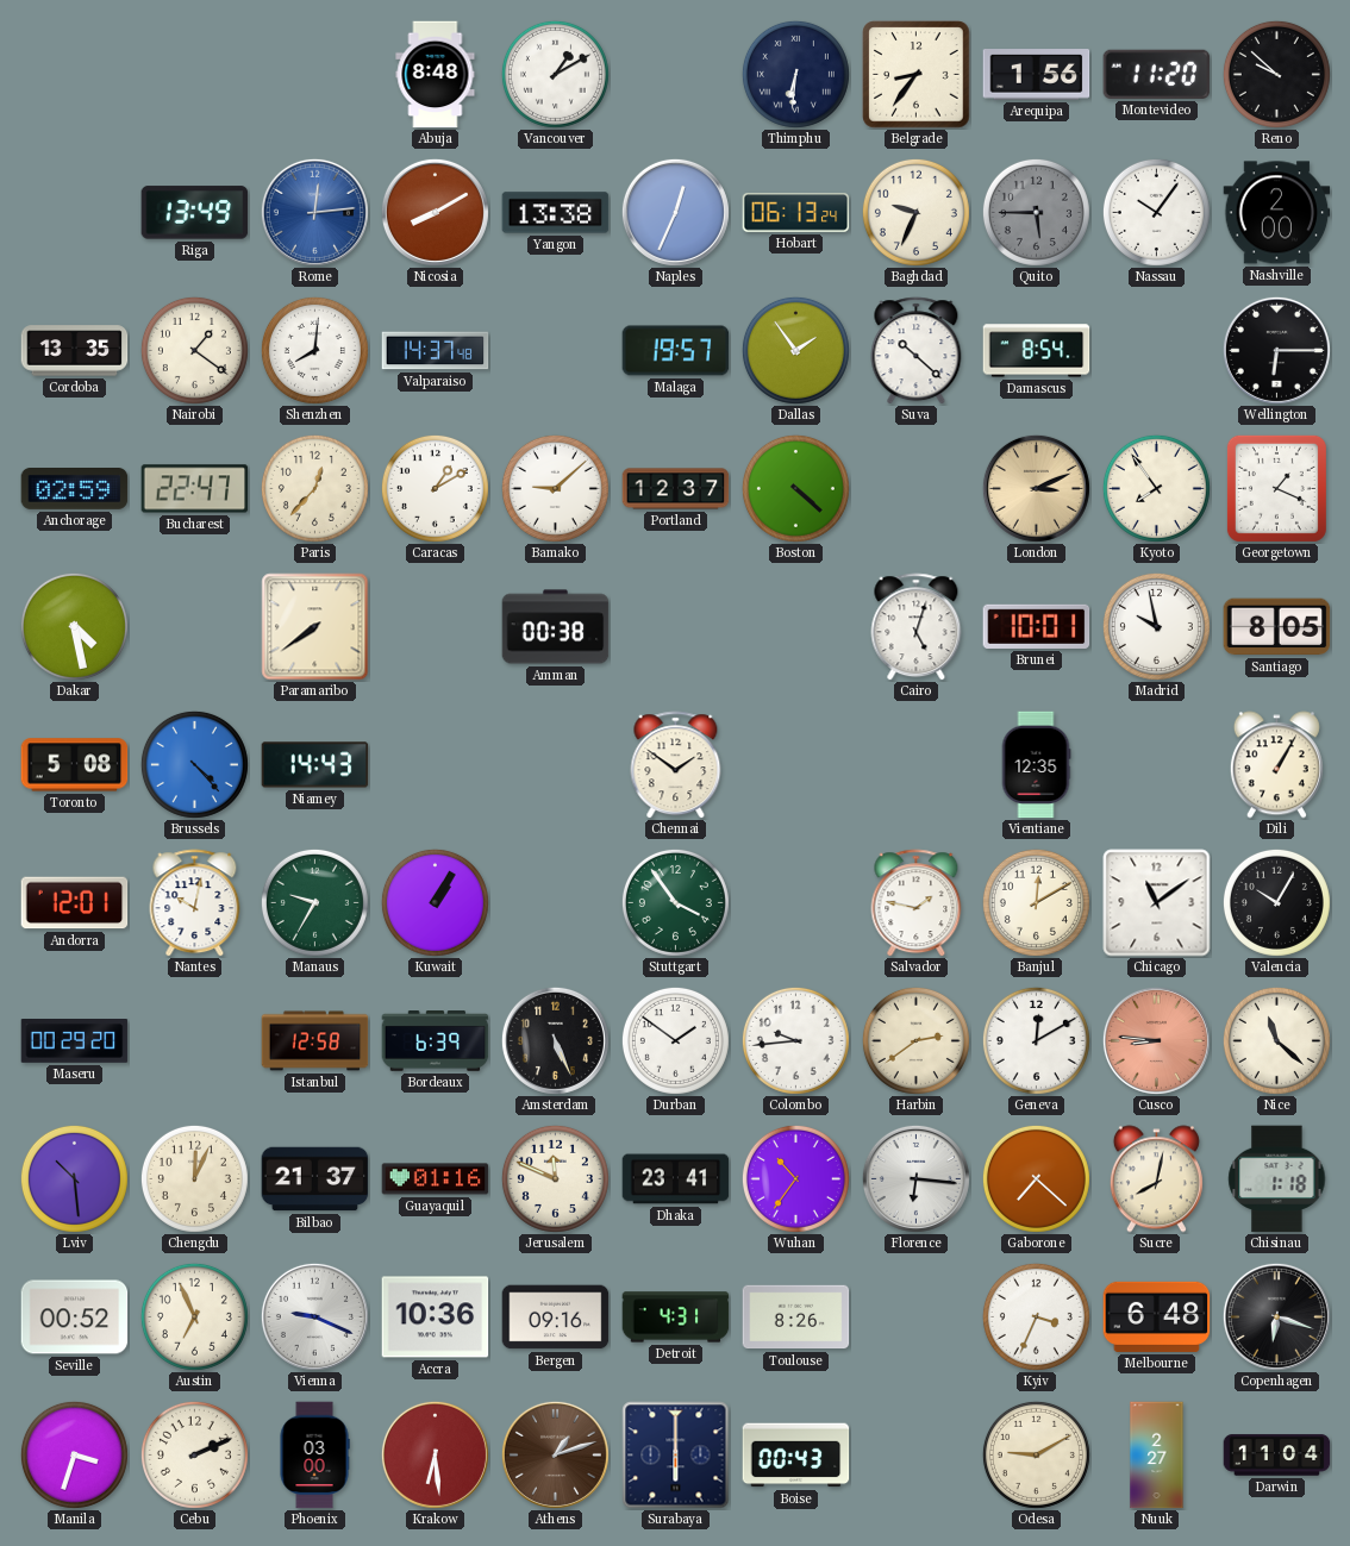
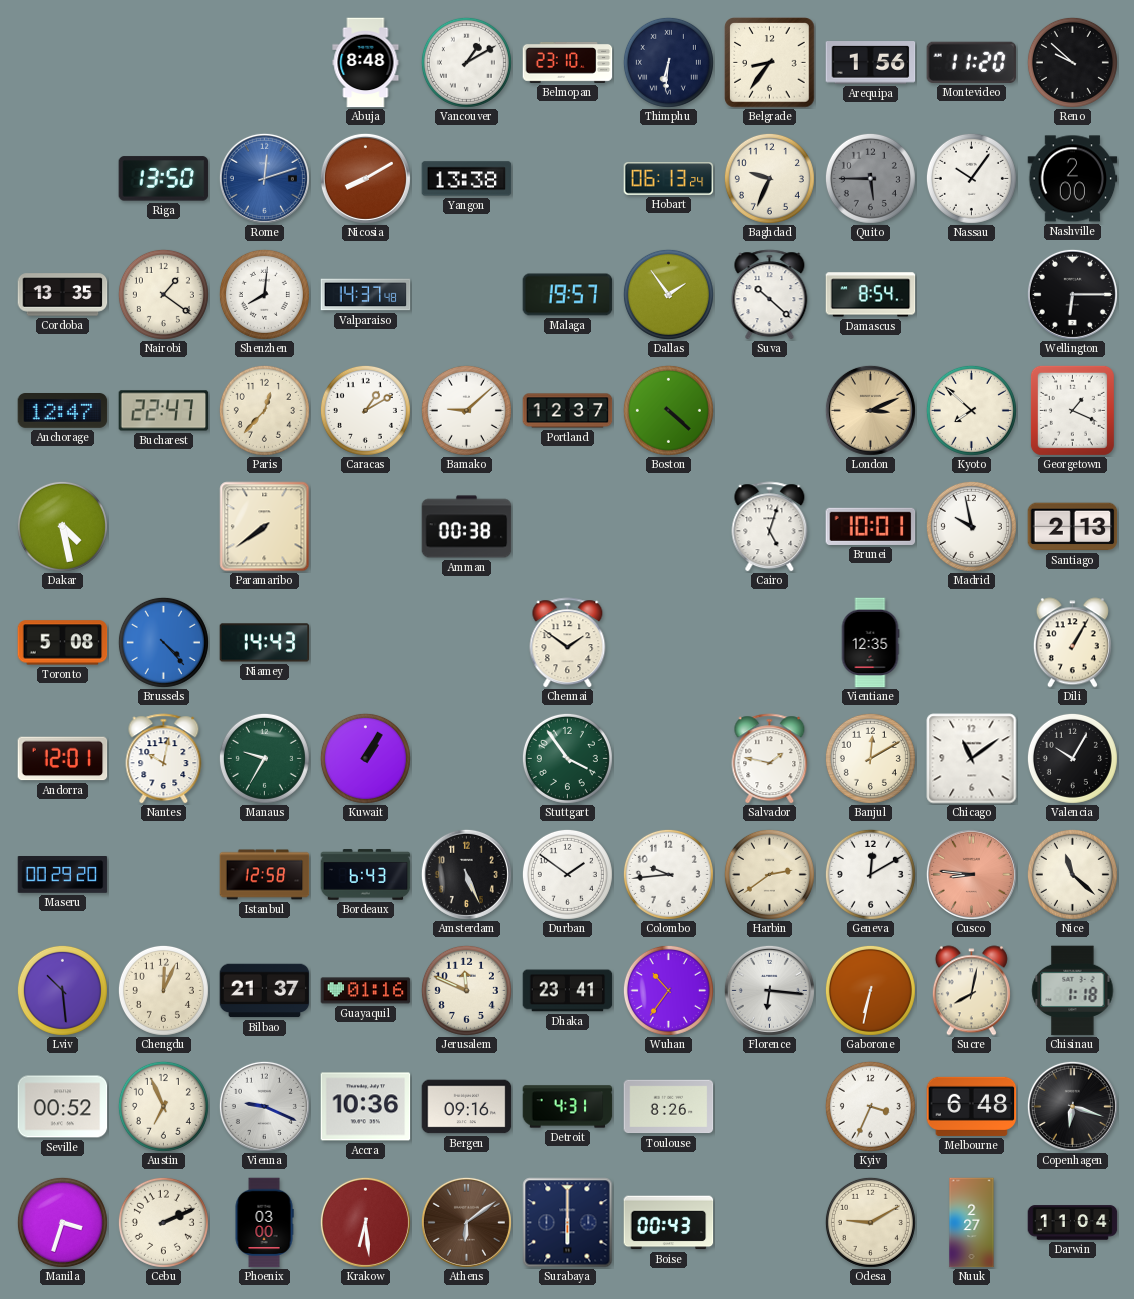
Belmopan: none -> 23:10 (568, 63)
Riga: 13:49 -> 13:50 (164, 179)
Rome: 12:14 -> 12:12 (264, 178)
Naples: 12:34 -> none (675, 212)
Anchorage: 02:59 -> 12:47 (63, 411)
Kyoto: 7:54 -> 7:52 (971, 410)
Santiago: 8:05 -> 2:13 (1073, 527)
Bordeaux: 6:39 -> 6:43 (366, 875)
Gaborone: 7:22 -> 6:32 (870, 990)
Athens: 1:12 -> 6:09 (466, 1222)
